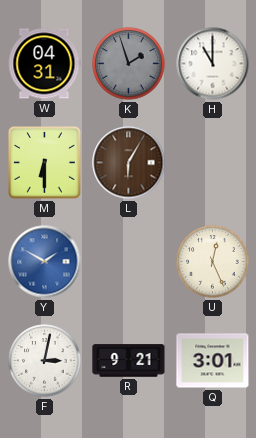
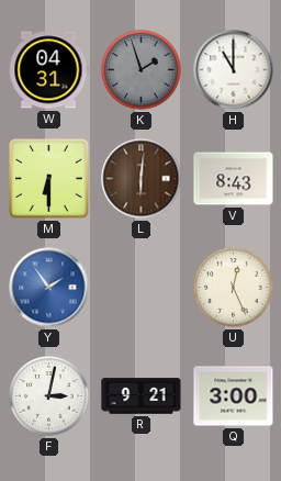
L: 6:05 -> 6:01 (142, 179)
V: none -> 8:43 (234, 179)
Y: 1:50 -> 1:54 (49, 288)
Q: 3:01 -> 3:00 (234, 396)
